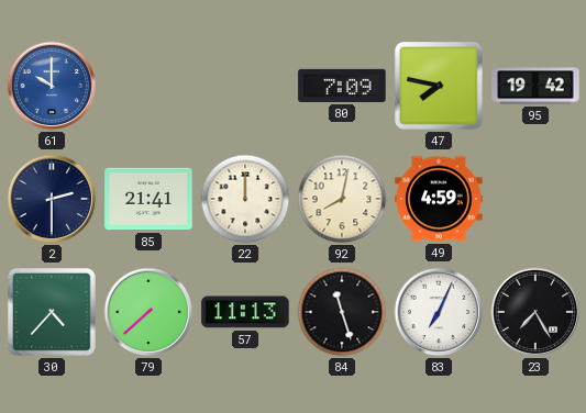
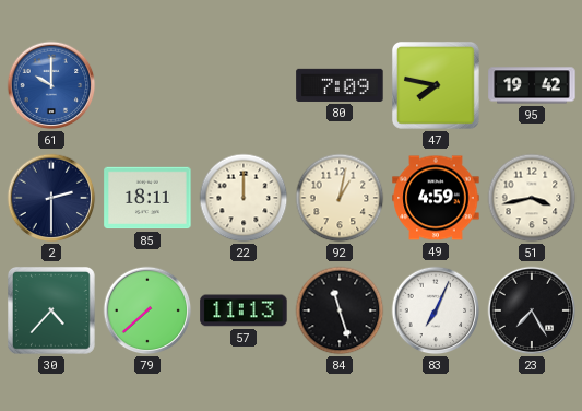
85: 21:41 -> 18:11 (147, 198)
92: 8:02 -> 1:02 (340, 198)
51: none -> 3:43 (532, 198)
